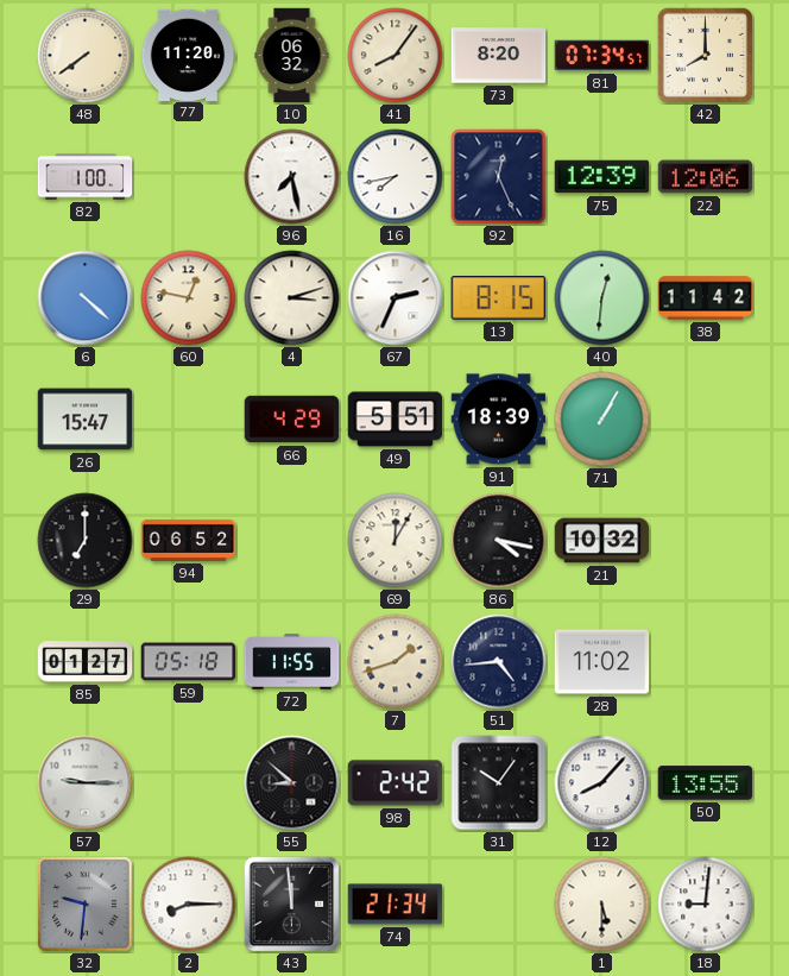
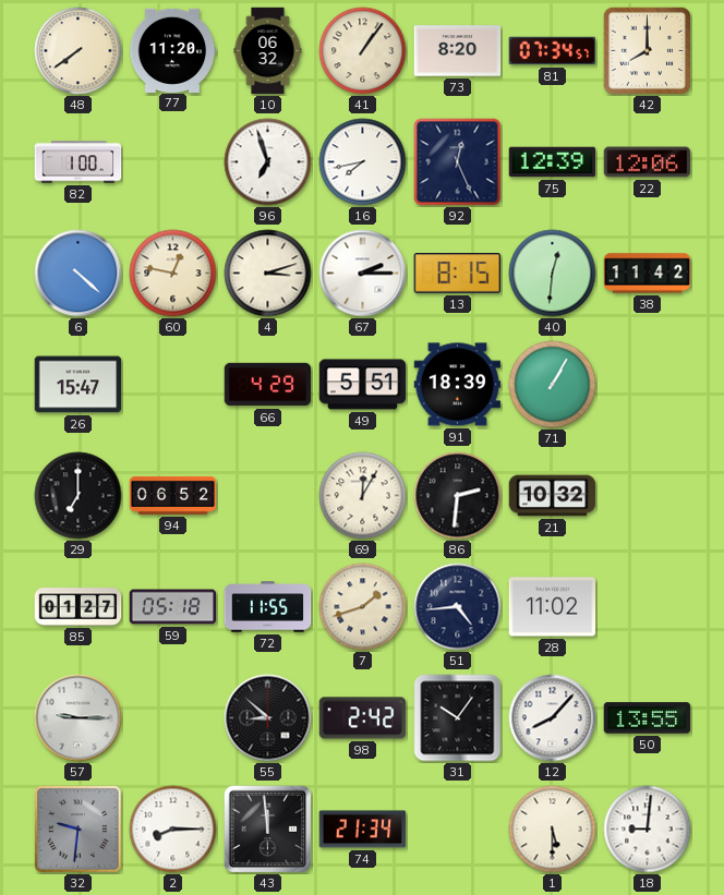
41: 8:06 -> 1:06 (363, 51)
96: 7:28 -> 6:57 (268, 162)
67: 2:34 -> 2:15 (363, 274)
86: 4:17 -> 2:31 (458, 496)
